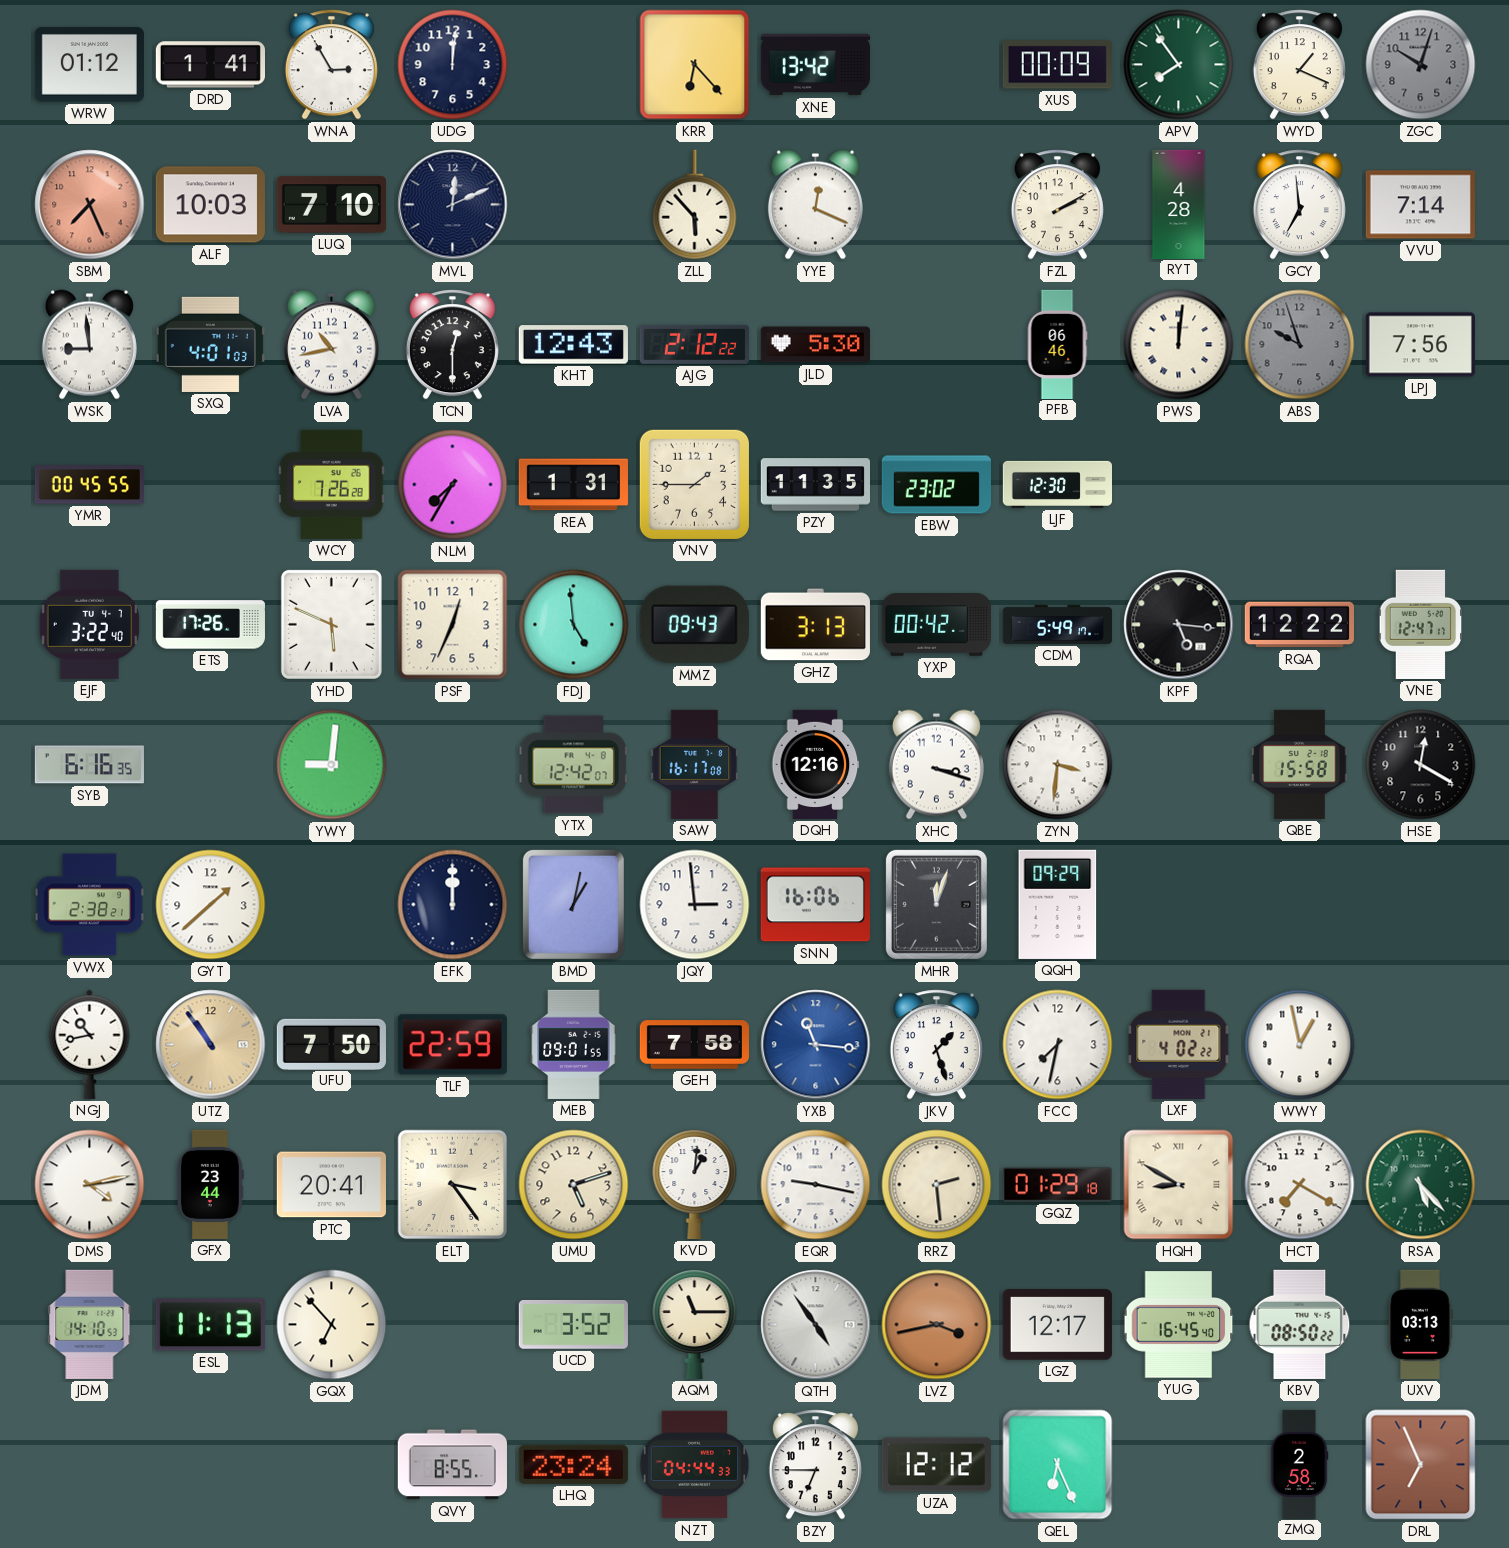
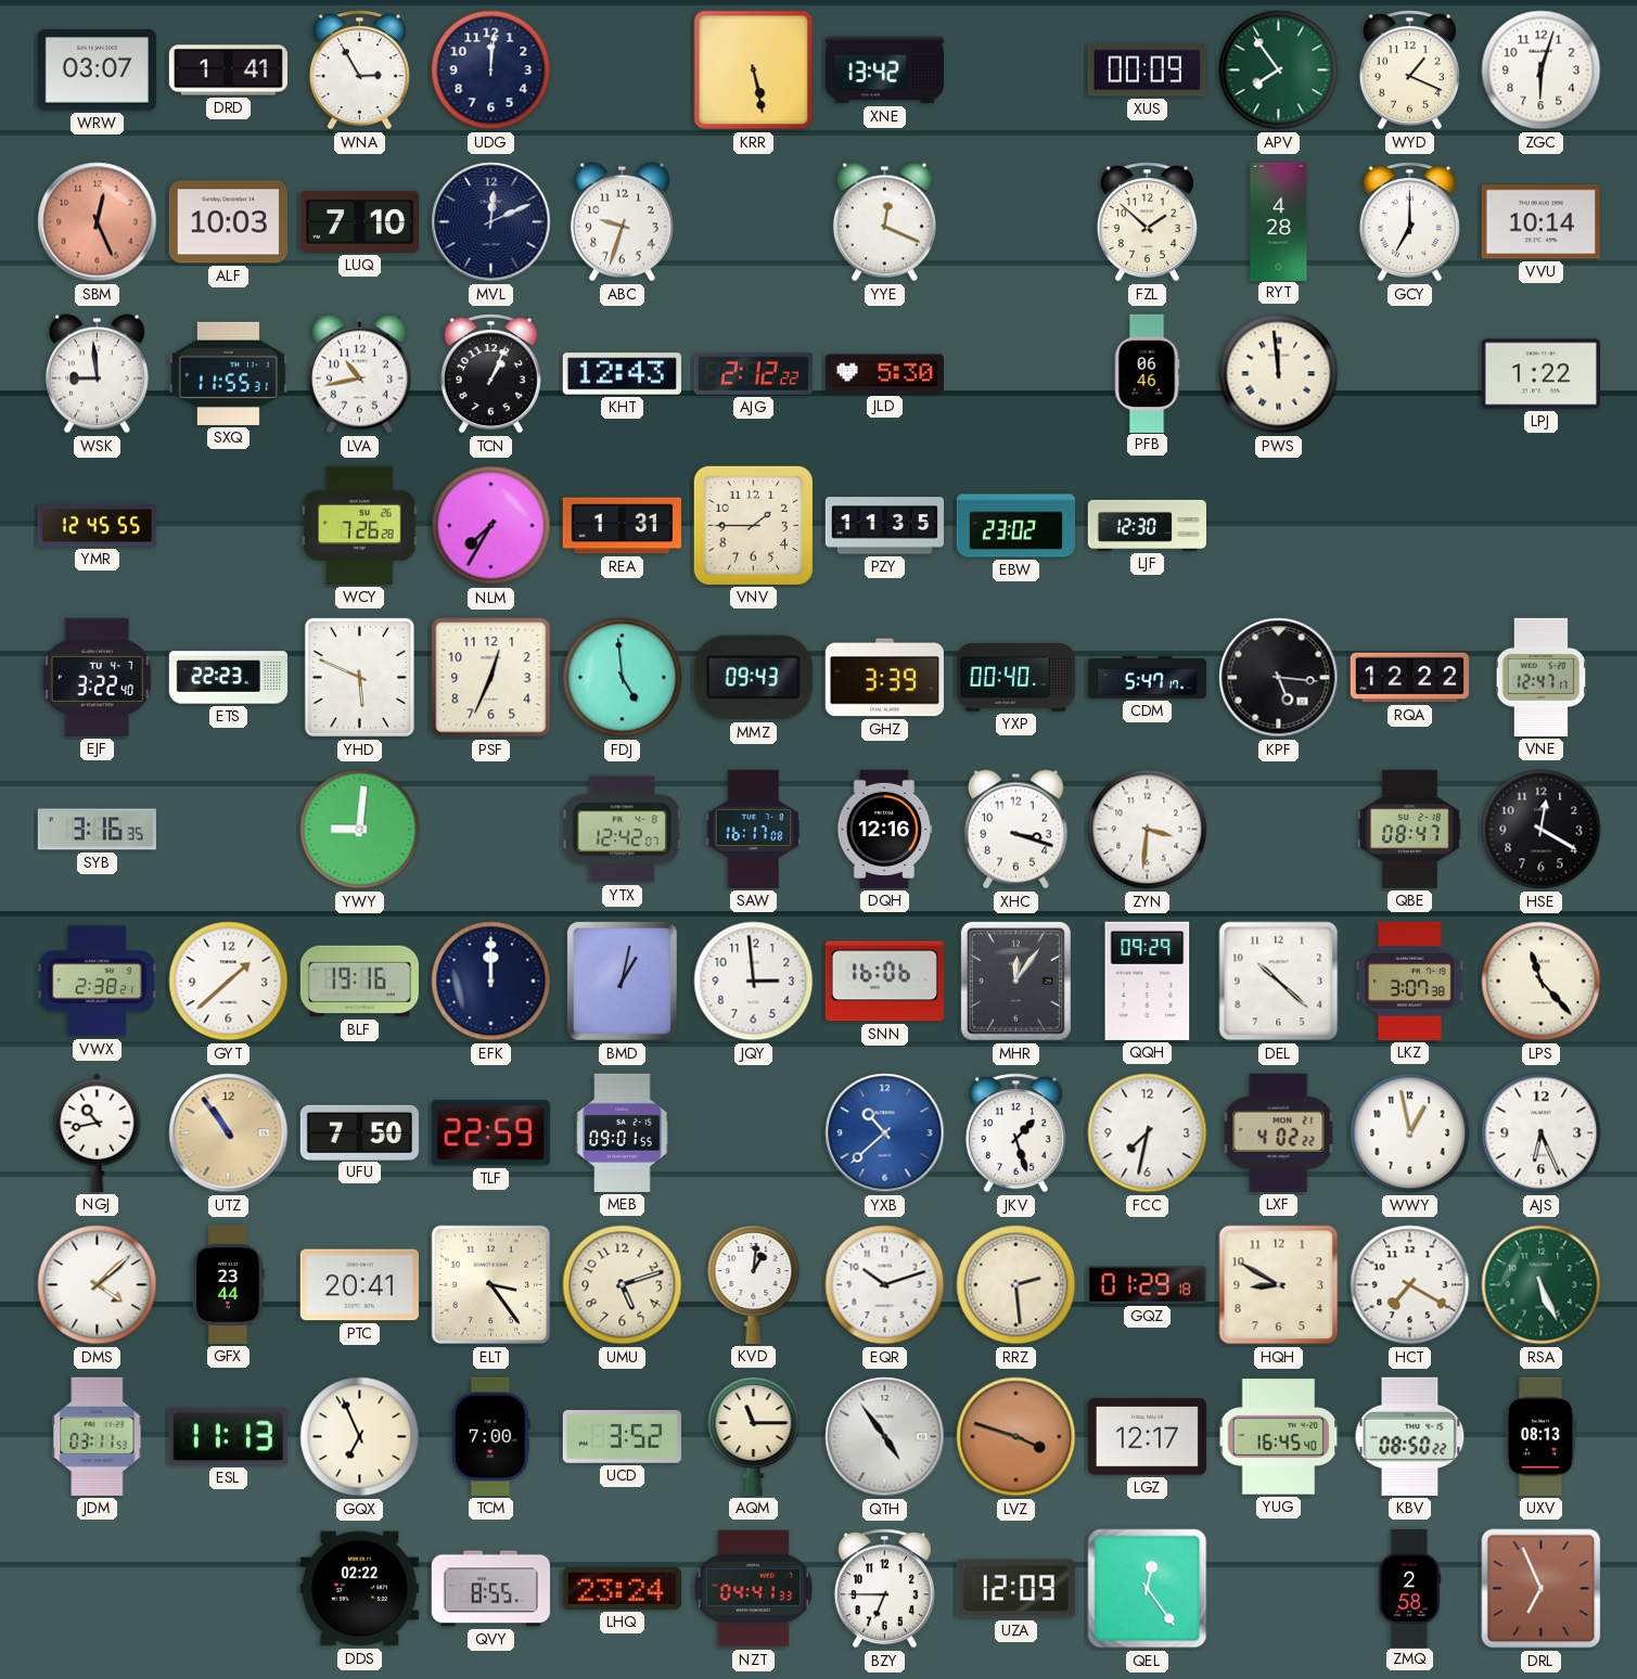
WRW: 01:12 -> 03:07 (97, 71)
KRR: 6:23 -> 5:28 (754, 71)
ZGC: 10:03 -> 6:03 (1542, 71)
ZGC dial: grey -> white (1542, 71)
SBM: 7:26 -> 12:26 (98, 222)
ABC: none -> 9:33 (622, 222)
ZLL: 5:53 -> none (695, 205)
FZL: 2:10 -> 1:52 (1147, 222)
GCY: 6:59 -> 7:00 (1409, 222)
VVU: 7:14 -> 10:14 (1540, 222)
SXQ: 4:01 -> 11:55 (228, 373)
TCN: 12:30 -> 1:04 (490, 374)
PWS: 12:01 -> 11:59 (1279, 374)
ABS: 9:57 -> none (1300, 345)
LPJ: 7:56 -> 1:22 (1540, 374)
YMR: 00:45 -> 12:45 (97, 526)
ETS: 17:26 -> 22:23 (228, 678)
GHZ: 3:13 -> 3:39 (884, 678)
YXP: 00:42 -> 00:40 (1015, 678)
CDM: 5:49 -> 5:47 (1147, 677)
SYB: 6:16 -> 3:16 (97, 830)
QBE: 15:58 -> 08:47 (1410, 829)
BLF: none -> 19:16 (359, 982)
MHR: 12:03 -> 12:06 (1015, 981)
DEL: none -> 10:22 (1279, 982)
LKZ: none -> 3:07 (1410, 981)
LPS: none -> 11:23 (1542, 982)
GEH: 7:58 -> none (694, 1045)
YXB: 11:16 -> 10:38 (885, 1133)
AJS: none -> 6:26 (1542, 1133)
DMS: 4:13 -> 4:08 (98, 1285)
EQR: 9:17 -> 10:12 (885, 1285)
HQH numerals: Roman -> Arabic (1279, 1285)
RSA: 5:23 -> 5:26 (1542, 1285)
JDM: 14:10 -> 03:11 (98, 1436)
GQX: 6:53 -> 6:56 (360, 1437)
TCM: none -> 7:00 (490, 1436)
LVZ: 3:43 -> 3:48 (1016, 1437)
UXV: 03:13 -> 08:13 (1542, 1436)
DDS: none -> 02:22 (359, 1589)
NZT: 04:44 -> 04:41 (753, 1589)
UZA: 12:12 -> 12:09 (1015, 1589)
QEL: 6:26 -> 12:24 (1148, 1589)
